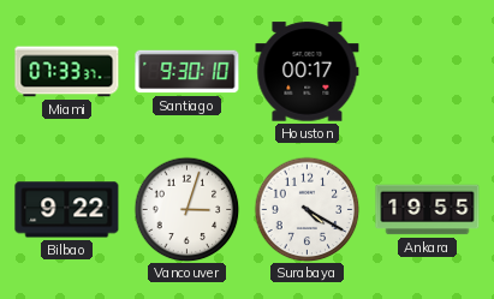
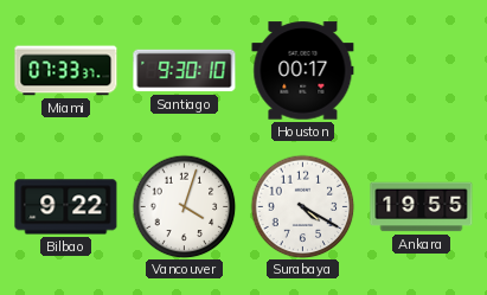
Vancouver: 3:03 -> 4:03 (184, 206)
